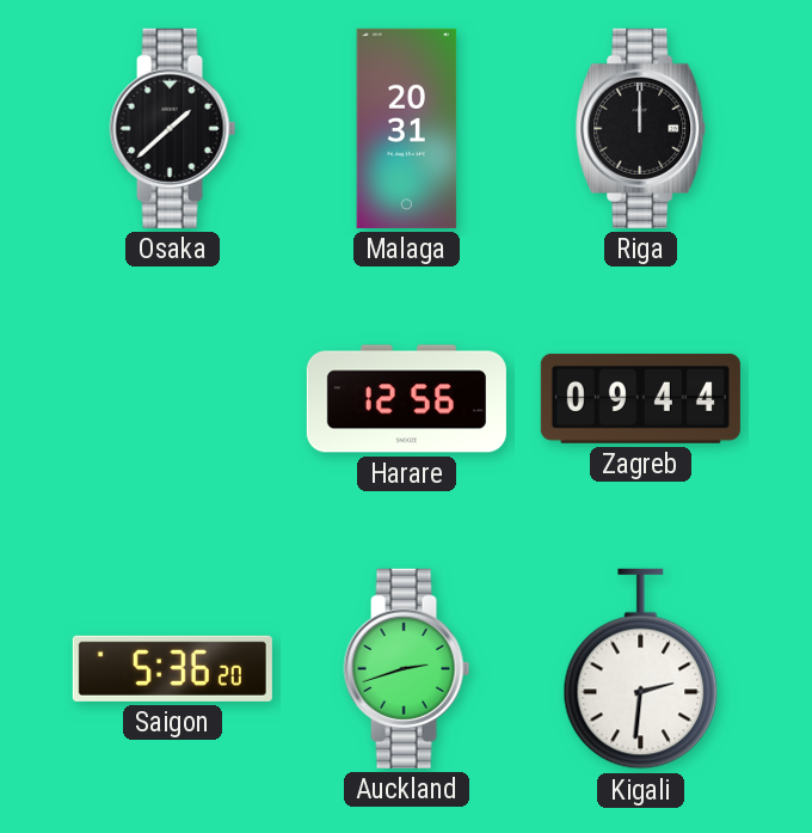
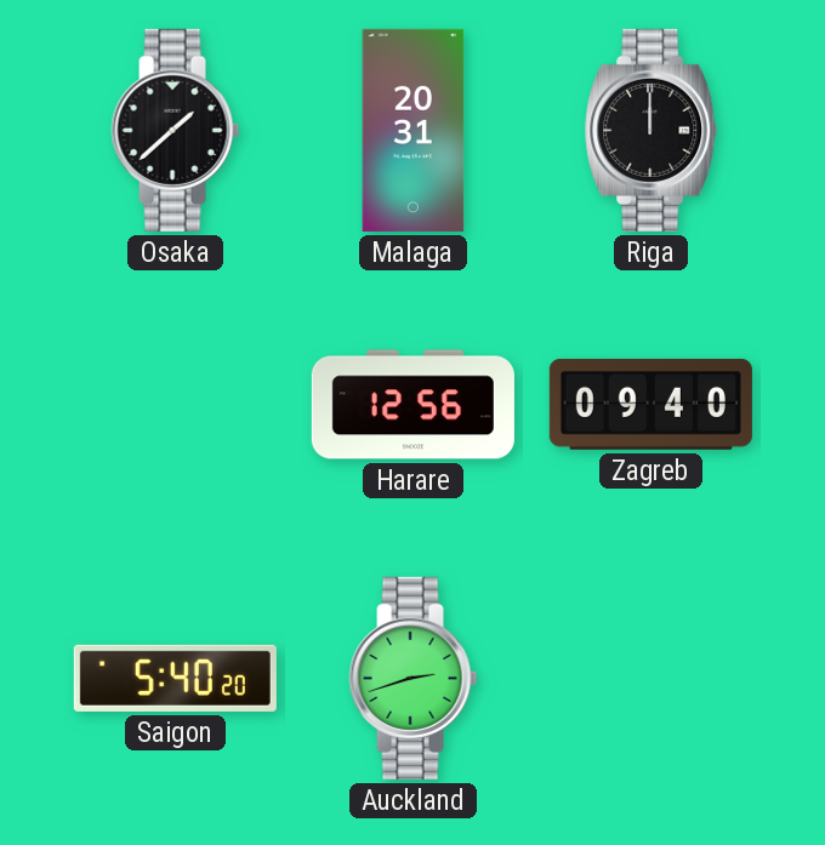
Zagreb: 09:44 -> 09:40 (650, 404)
Saigon: 5:36 -> 5:40 (175, 678)
Kigali: 2:31 -> none (641, 669)
